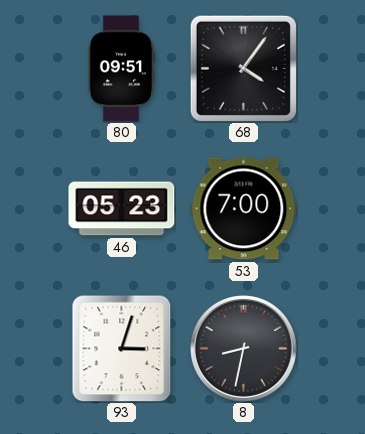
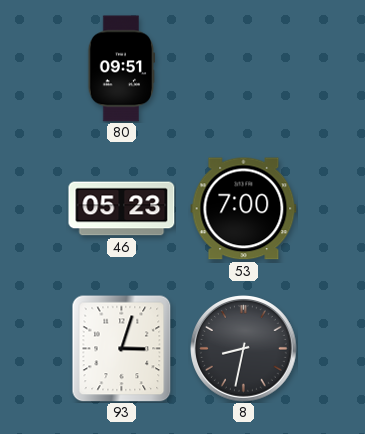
68: 4:06 -> none (243, 68)
